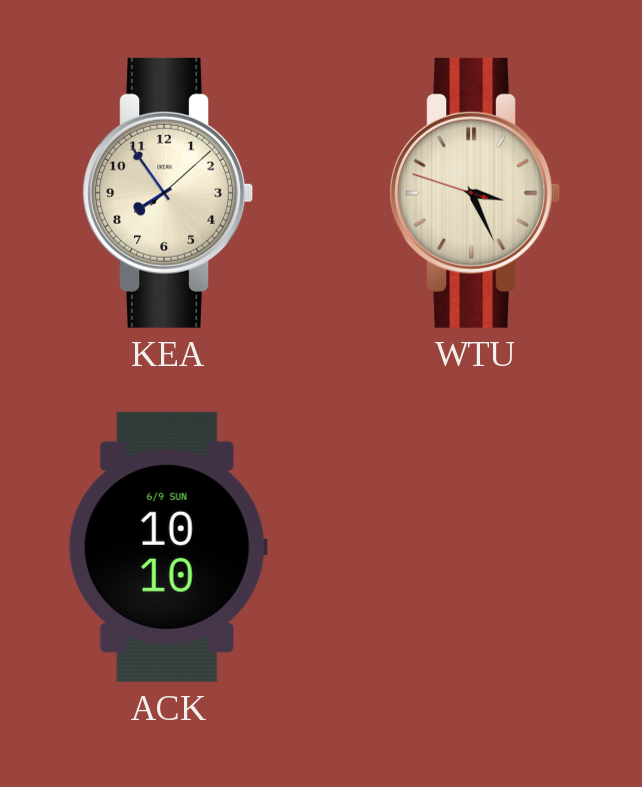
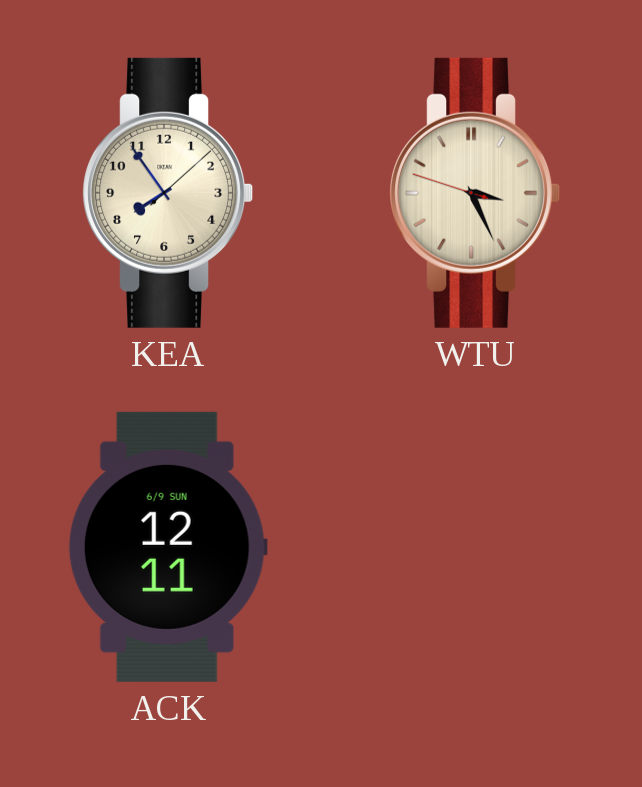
ACK: 10:10 -> 12:11 (168, 547)
